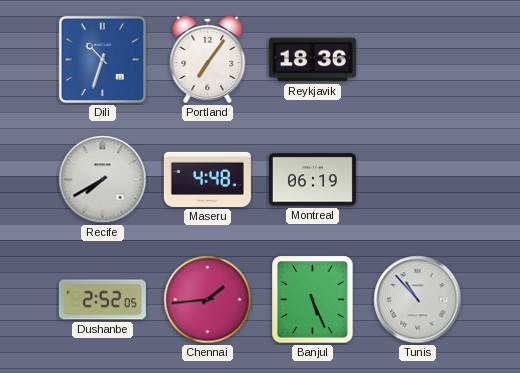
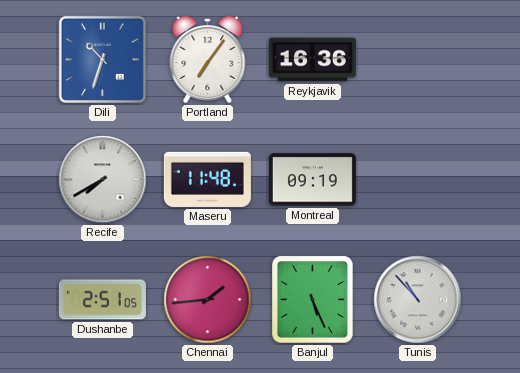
Reykjavik: 18:36 -> 16:36 (312, 60)
Maseru: 4:48 -> 11:48 (207, 179)
Montreal: 06:19 -> 09:19 (312, 180)
Dushanbe: 2:52 -> 2:51 (102, 300)
